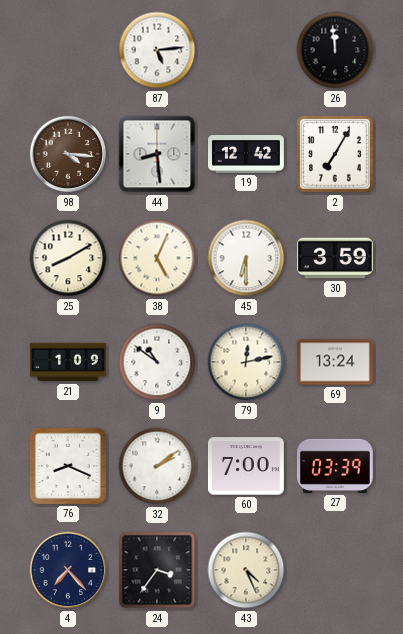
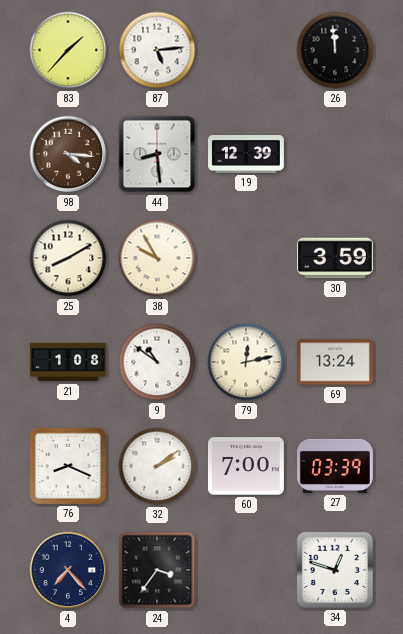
83: none -> 1:37 (68, 50)
19: 12:42 -> 12:39 (247, 155)
2: 7:05 -> none (336, 155)
38: 5:04 -> 9:55 (157, 258)
45: 6:30 -> none (246, 258)
21: 1:09 -> 1:08 (68, 362)
43: 4:26 -> none (246, 570)
34: none -> 12:48 (335, 570)
